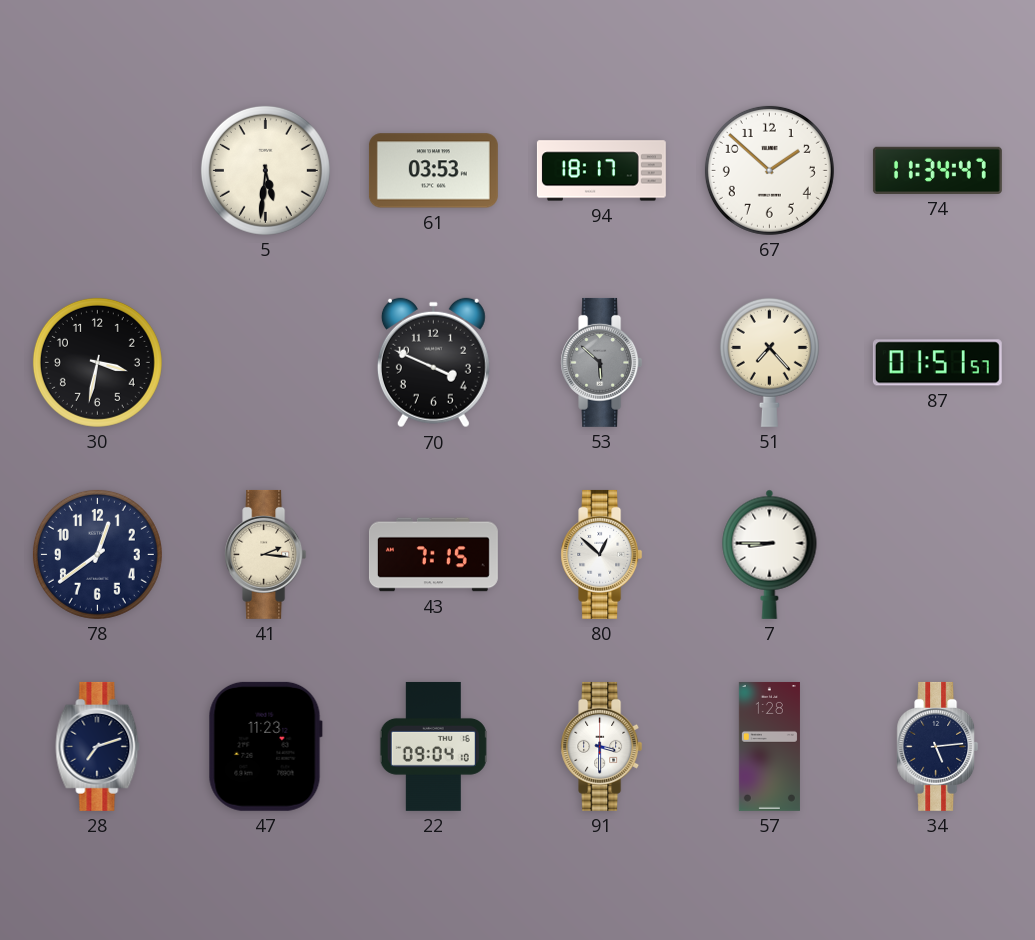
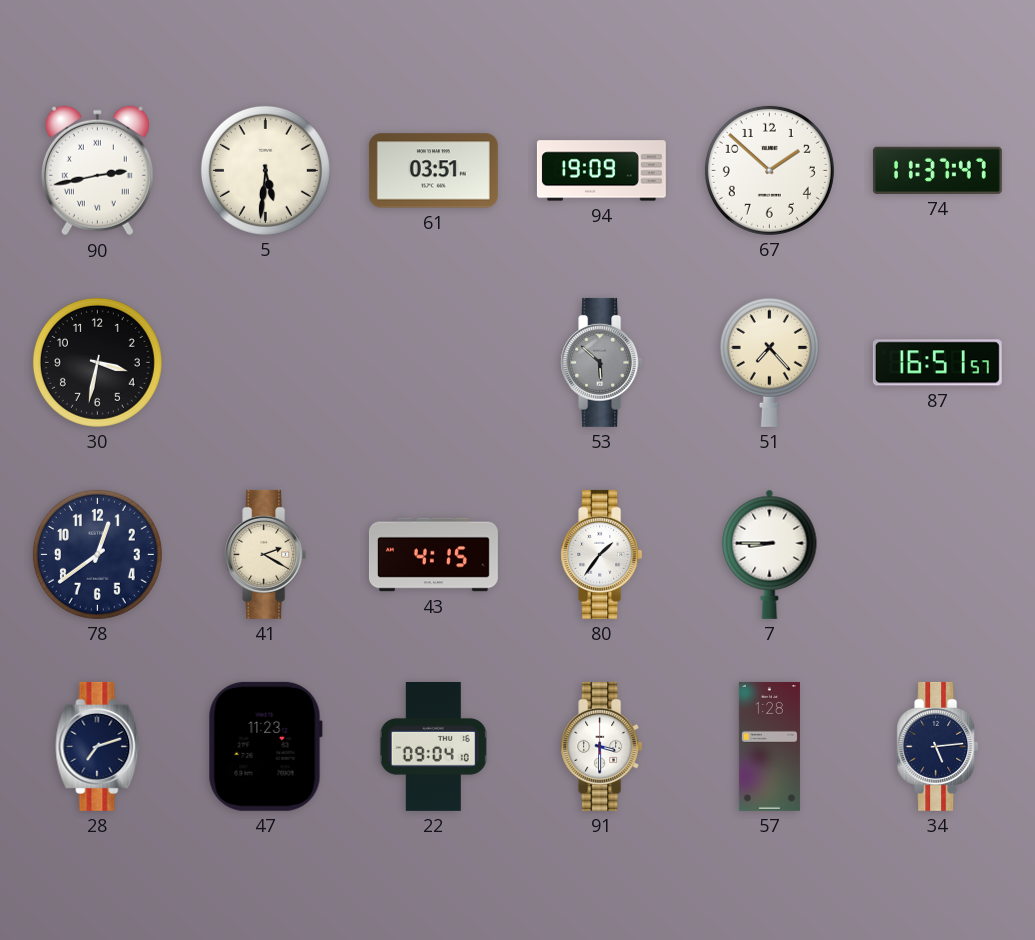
90: none -> 2:43 (97, 171)
61: 03:53 -> 03:51 (433, 171)
94: 18:17 -> 19:09 (601, 171)
74: 11:34 -> 11:37 (937, 170)
70: 3:49 -> none (433, 363)
87: 01:51 -> 16:51 (937, 363)
41: 2:16 -> 2:20 (266, 554)
43: 7:15 -> 4:15 (433, 555)
80: 12:52 -> 1:36 (602, 554)
